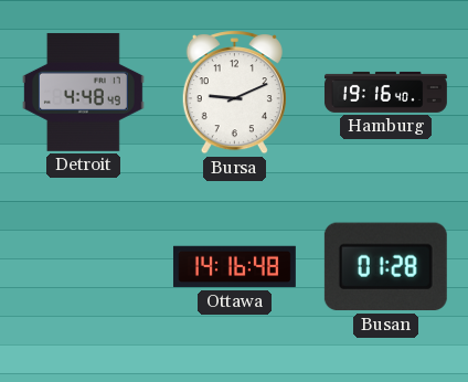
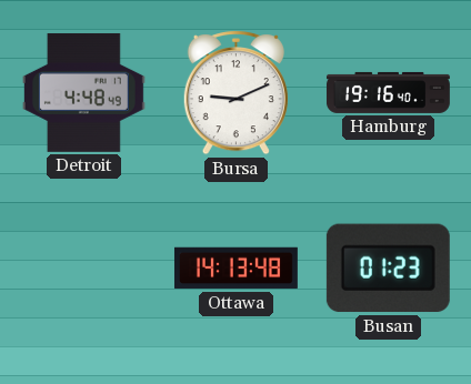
Ottawa: 14:16 -> 14:13 (235, 269)
Busan: 01:28 -> 01:23 (388, 269)
